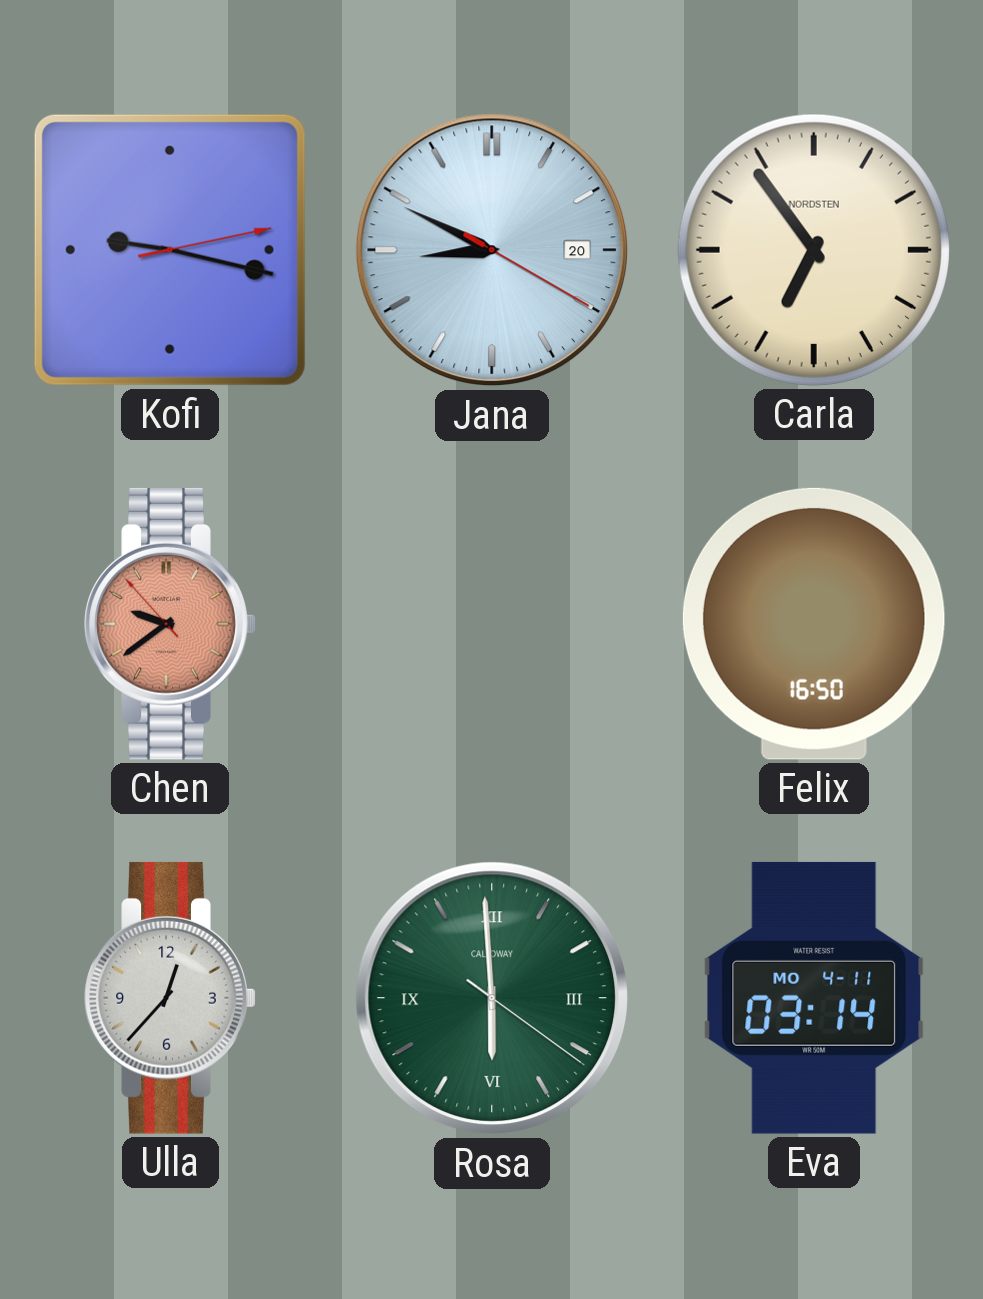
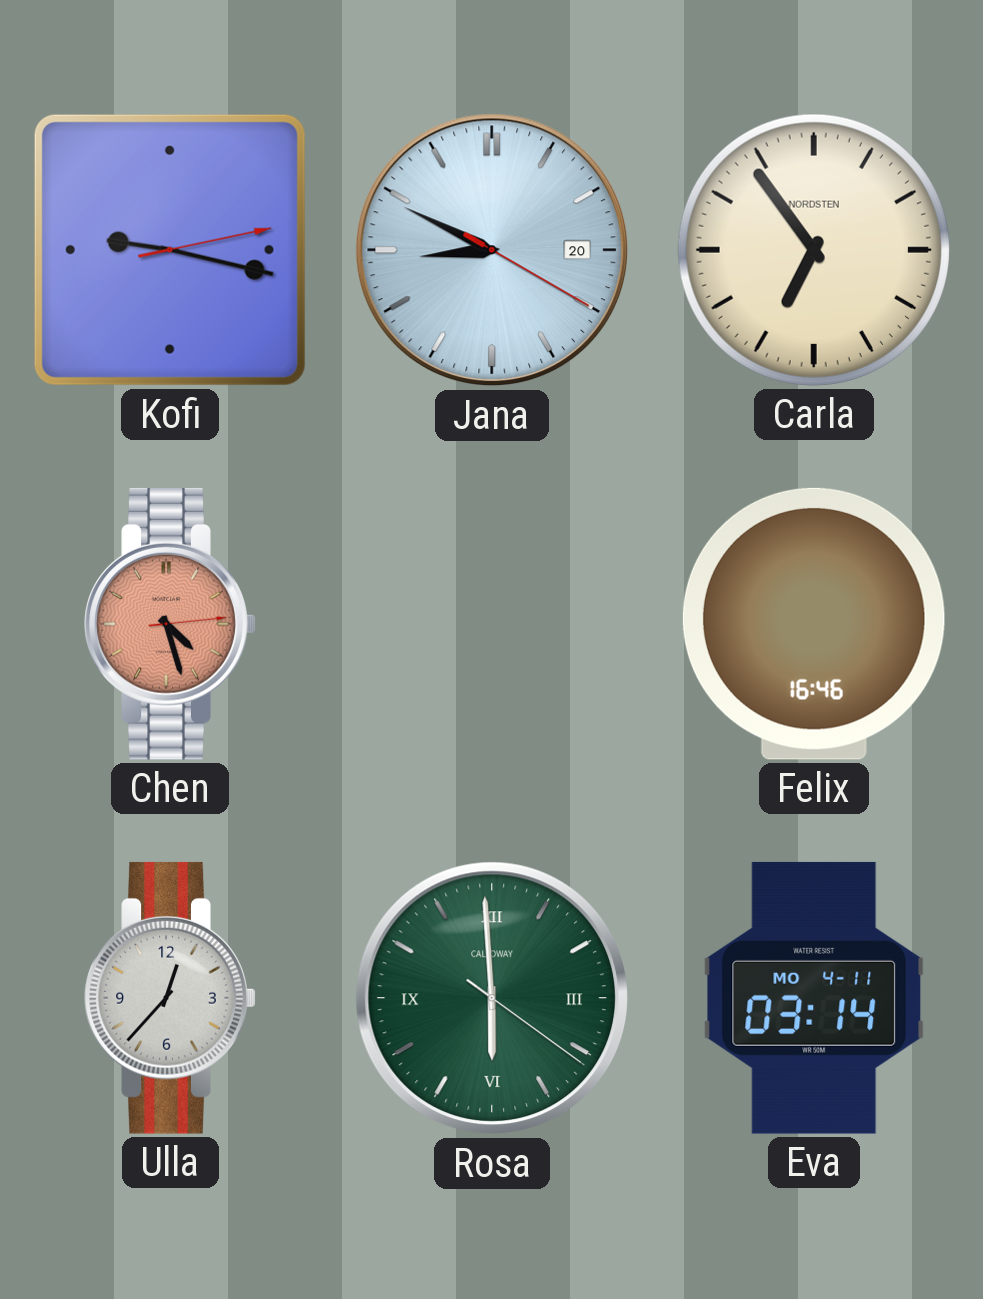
Chen: 9:38 -> 4:27 (170, 624)
Felix: 16:50 -> 16:46 (814, 624)
